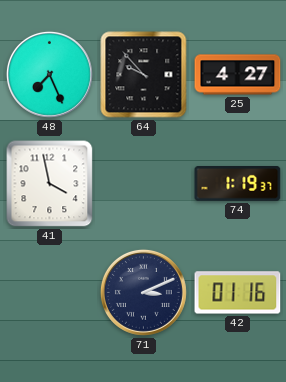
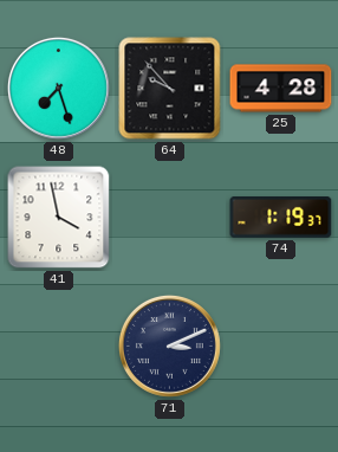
48: 7:26 -> 7:27 (58, 88)
25: 4:27 -> 4:28 (281, 89)
42: 01:16 -> none (238, 293)
